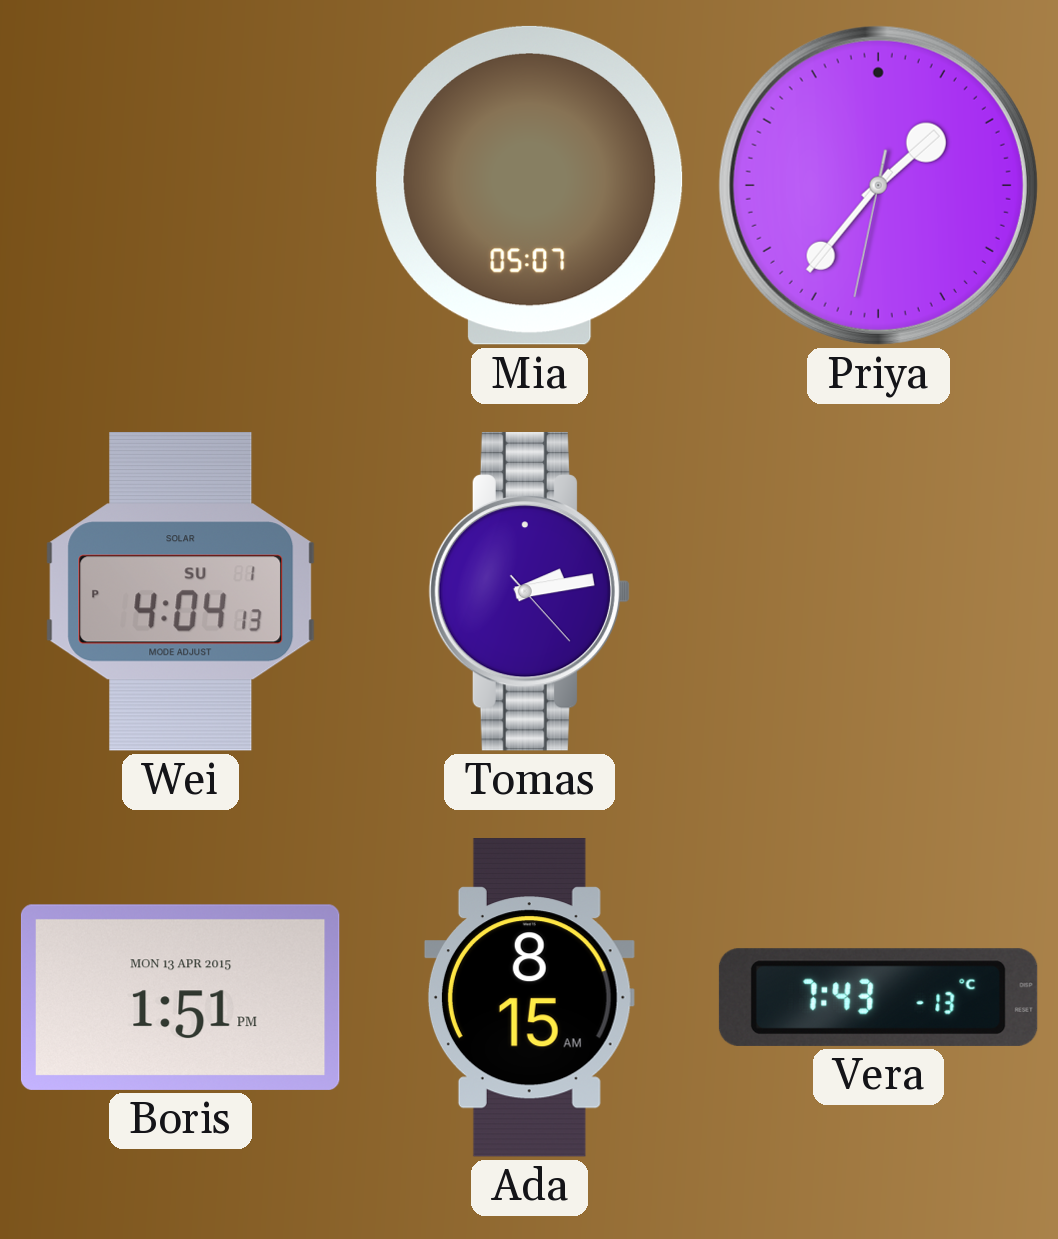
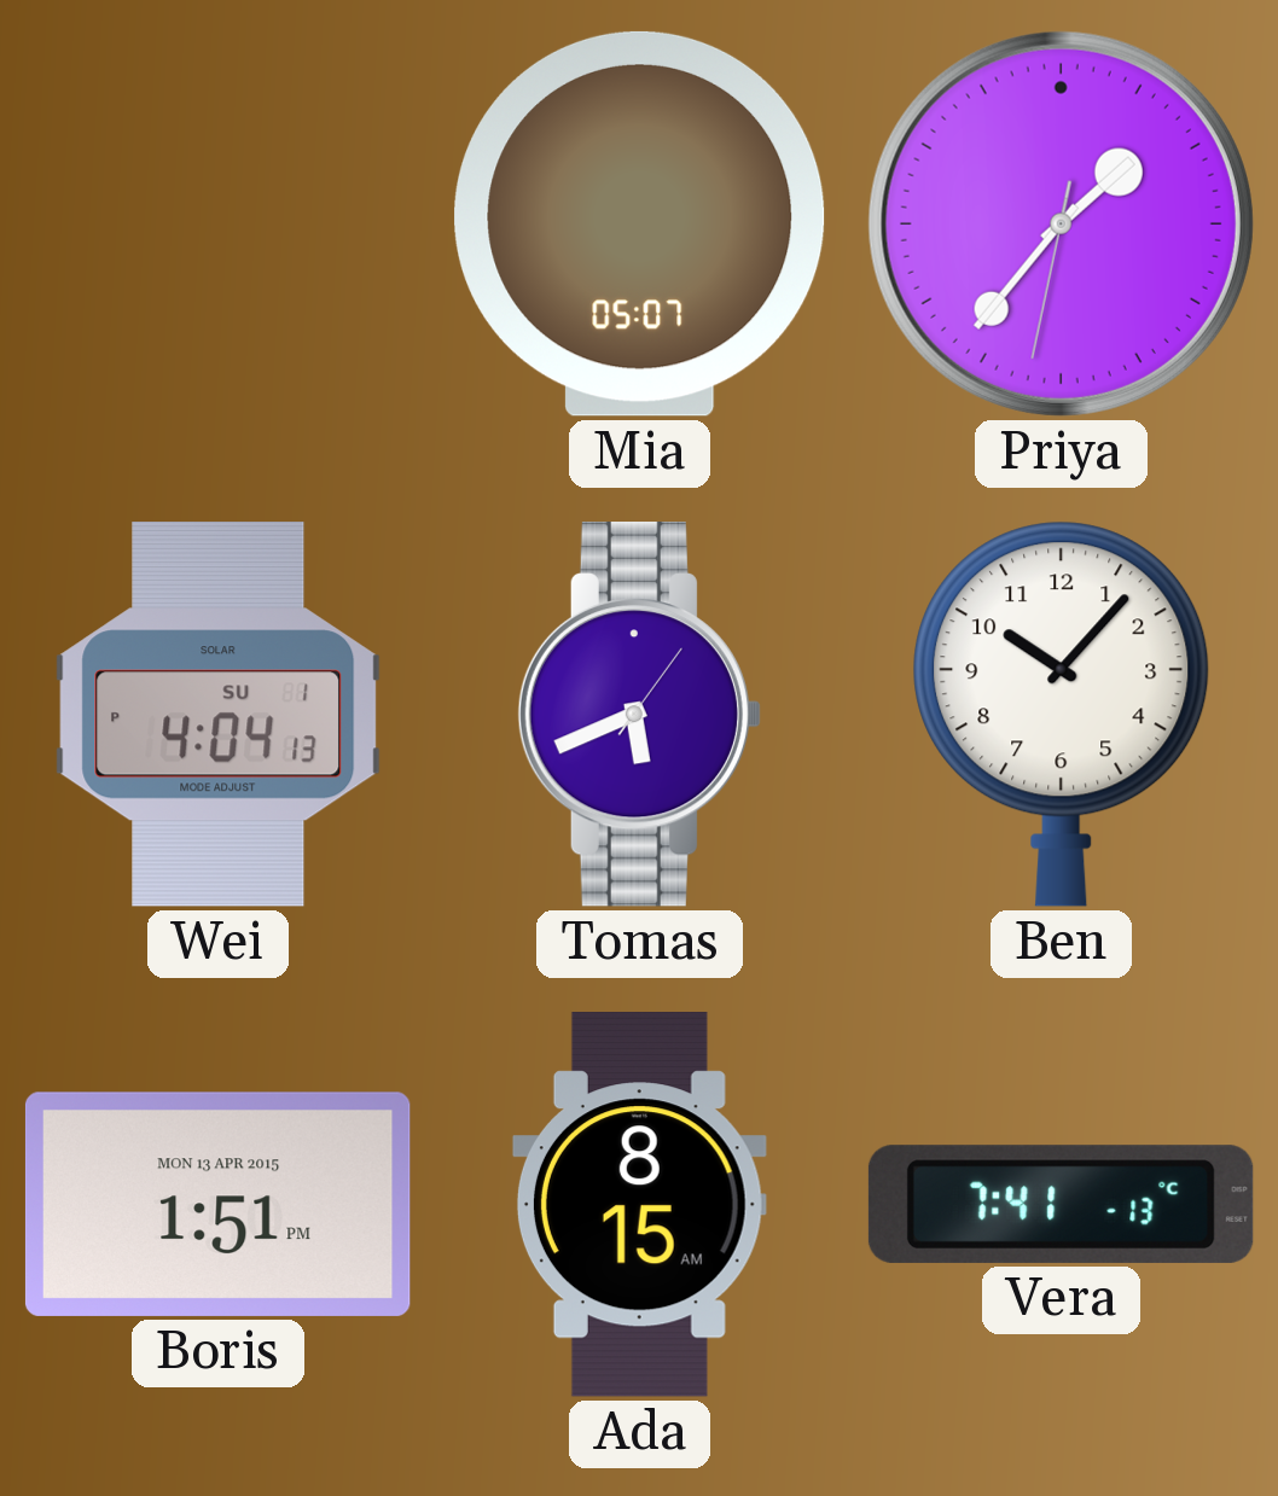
Tomas: 2:13 -> 5:41 (639, 715)
Ben: none -> 10:07 (1062, 714)
Vera: 7:43 -> 7:41 (1061, 1204)
